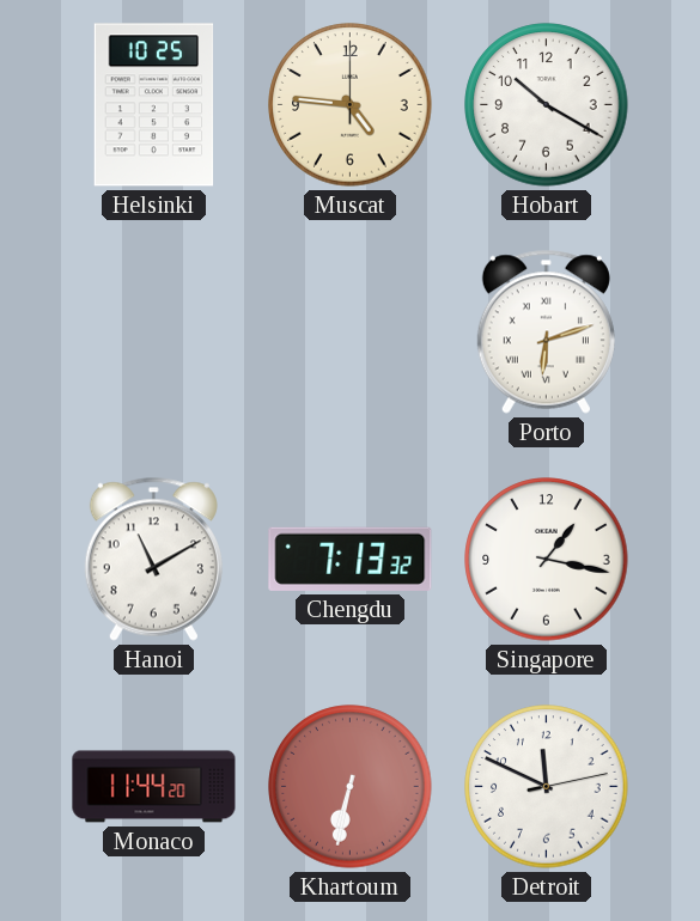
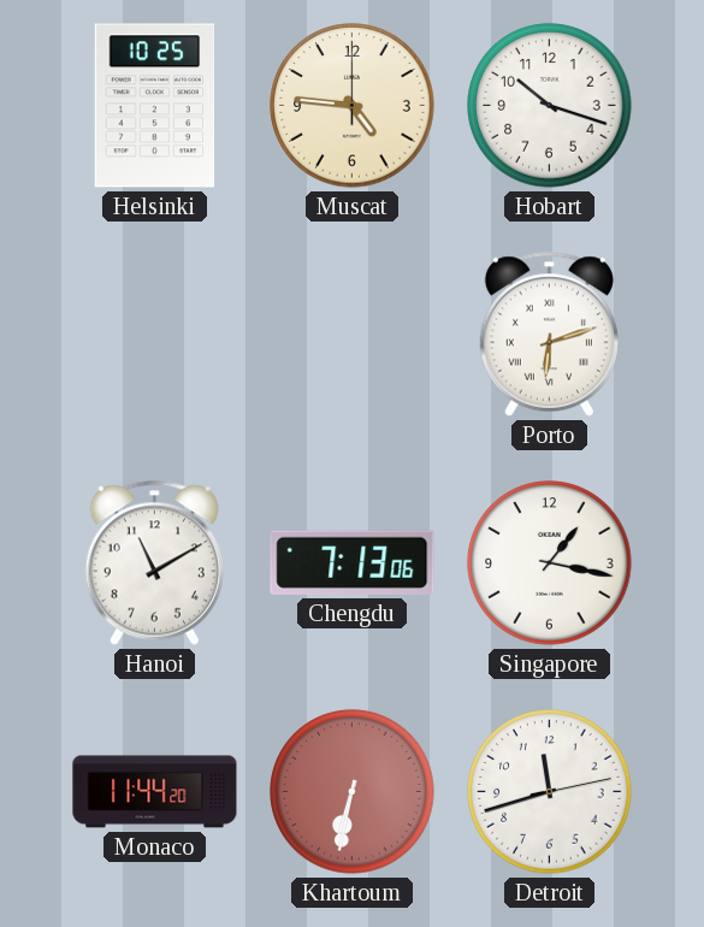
Hobart: 10:20 -> 10:18 (550, 106)
Chengdu: 7:13:32 -> 7:13:06 (353, 562)
Detroit: 11:49 -> 11:42 (550, 792)
